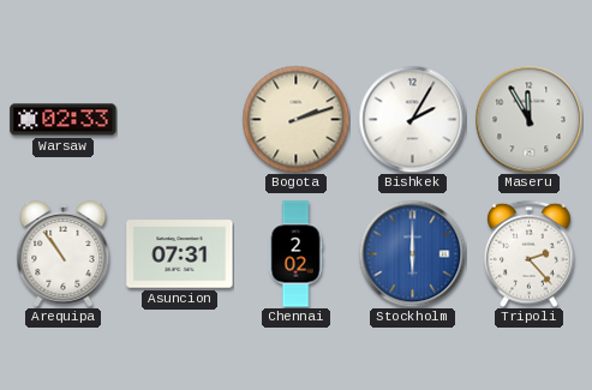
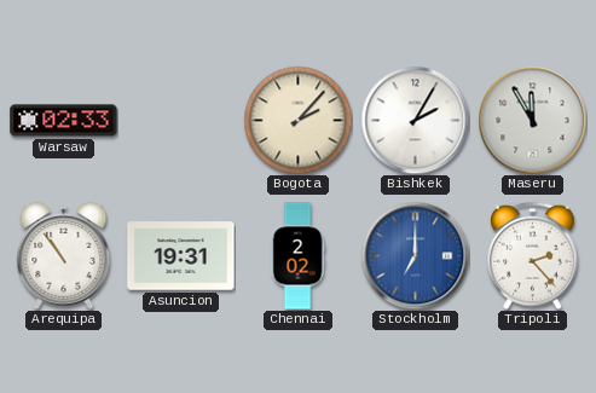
Bogota: 2:12 -> 2:07 (297, 120)
Asuncion: 07:31 -> 19:31 (181, 256)
Stockholm: 6:00 -> 7:00 (415, 255)
